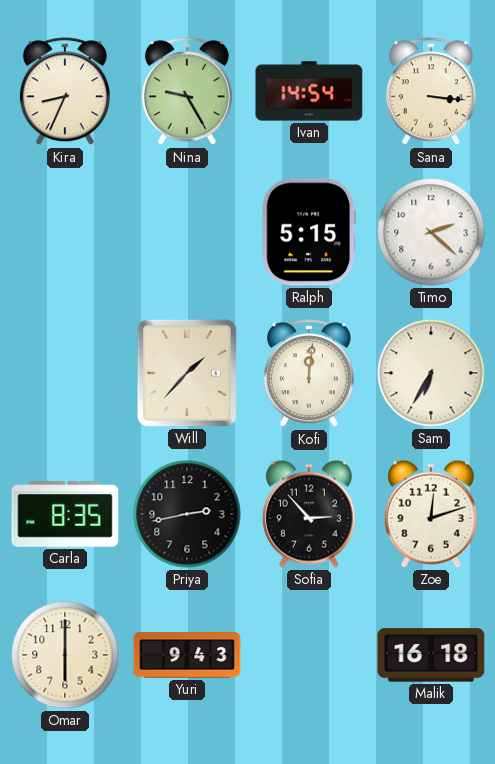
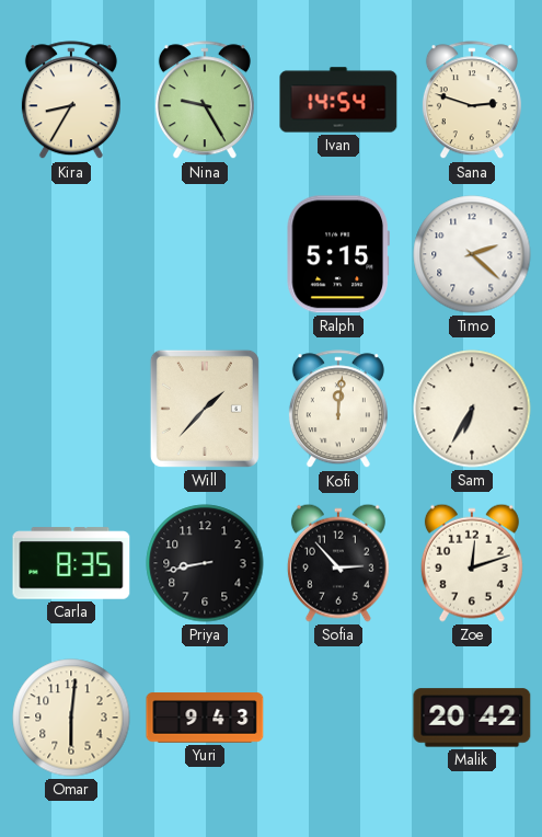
Kira: 8:34 -> 8:35 (71, 101)
Sana: 3:16 -> 2:48 (472, 101)
Priya: 2:43 -> 8:43 (205, 563)
Omar: 6:00 -> 6:01 (71, 718)
Malik: 16:18 -> 20:42 (472, 718)
